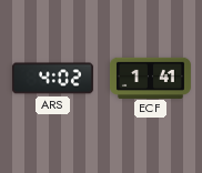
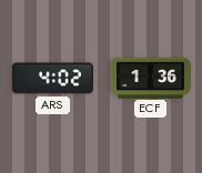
ECF: 1:41 -> 1:36 (150, 78)
